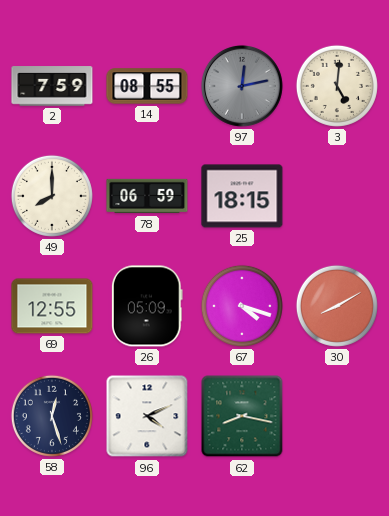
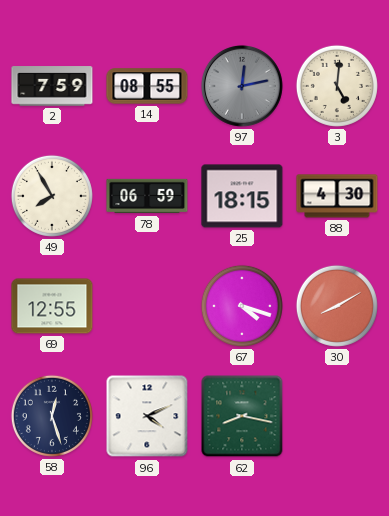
49: 8:00 -> 7:55 (52, 196)
88: none -> 4:30 (337, 196)
26: 05:09 -> none (147, 306)
